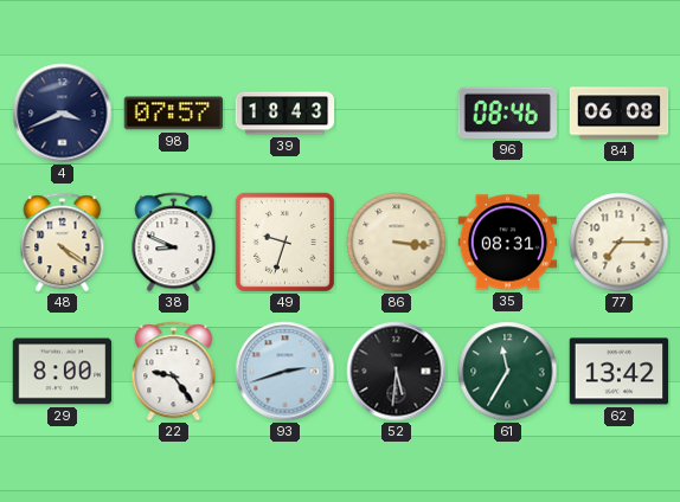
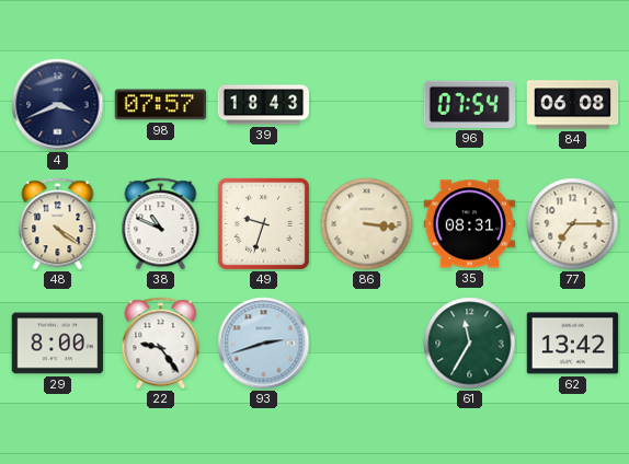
96: 08:46 -> 07:54 (469, 104)
38: 8:49 -> 10:49 (161, 224)
52: 5:31 -> none (397, 372)
